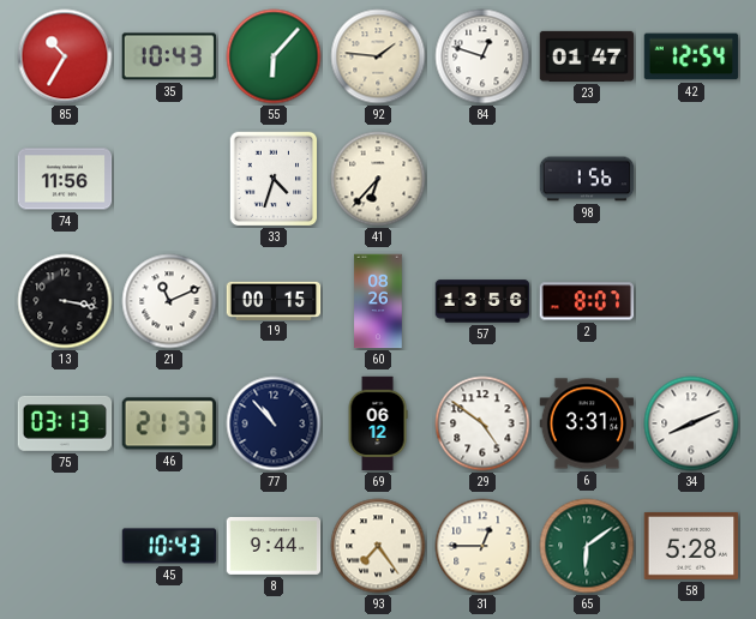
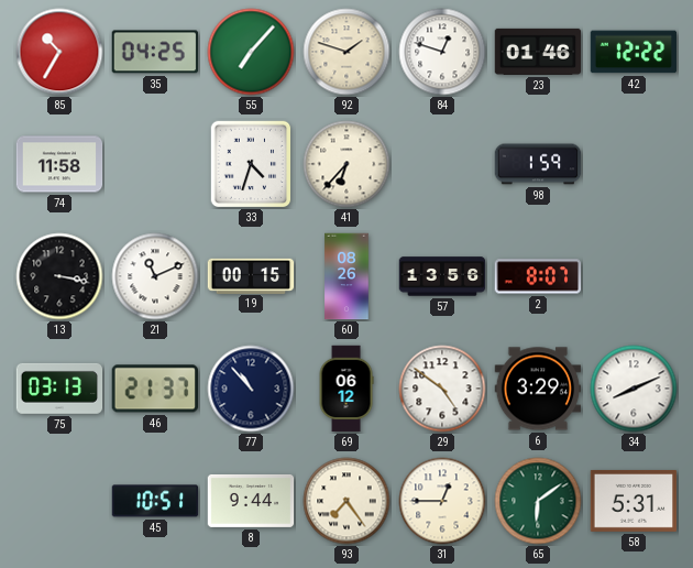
35: 10:43 -> 04:25 (154, 52)
55: 6:07 -> 7:07 (251, 52)
92: 1:46 -> 1:48 (346, 52)
23: 01:47 -> 01:46 (538, 52)
42: 12:54 -> 12:22 (634, 52)
74: 11:56 -> 11:58 (59, 164)
98: 1:56 -> 1:59 (538, 164)
6: 3:31 -> 3:29 (538, 389)
45: 10:43 -> 10:51 (155, 501)
58: 5:28 -> 5:31 (634, 501)
